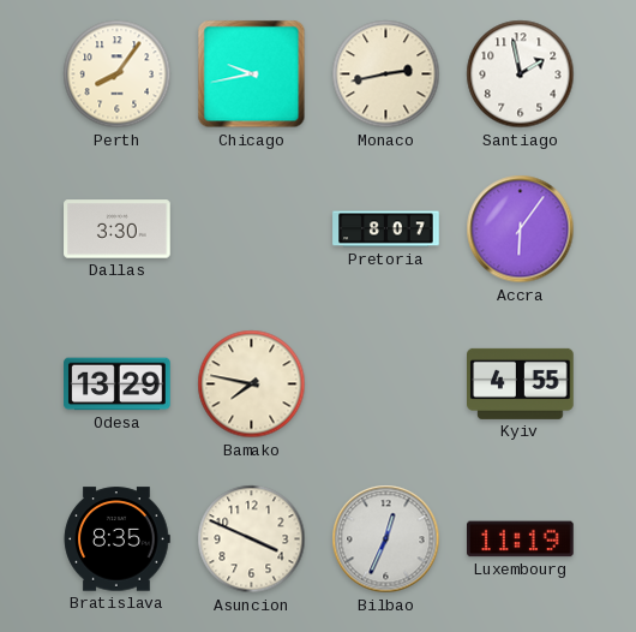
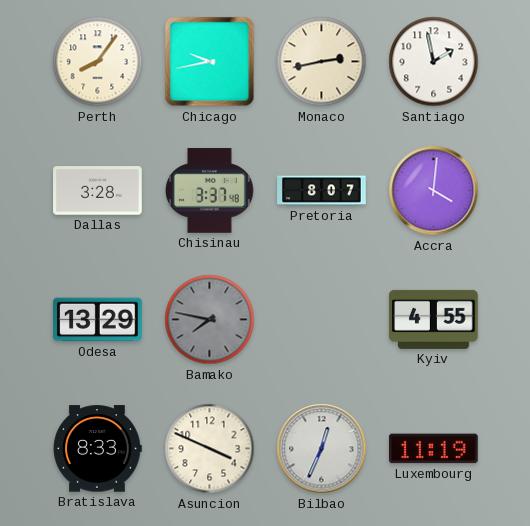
Dallas: 3:30 -> 3:28 (98, 191)
Chisinau: none -> 3:37 (209, 191)
Accra: 6:06 -> 4:01 (434, 191)
Bamako dial: cream -> grey (210, 320)
Bratislava: 8:35 -> 8:33 (97, 449)
